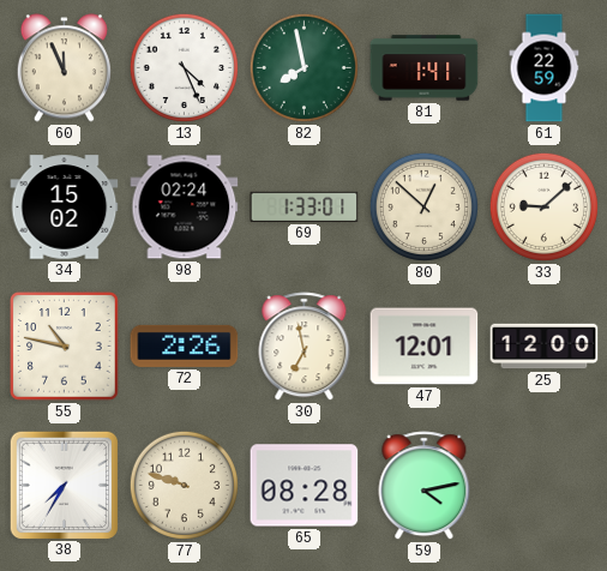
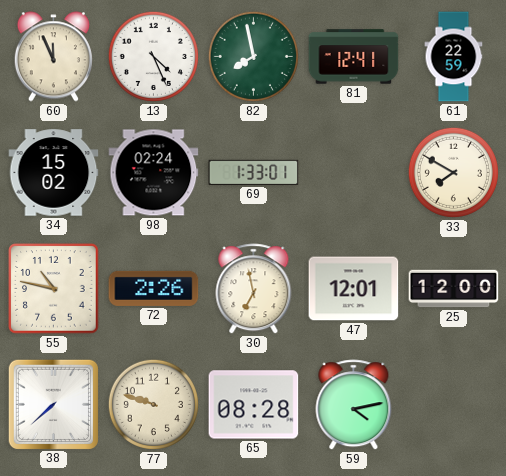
81: 1:41 -> 12:41 (354, 57)
80: 12:52 -> none (423, 206)
33: 9:08 -> 7:50 (453, 172)
38: 7:35 -> 7:38 (53, 404)
